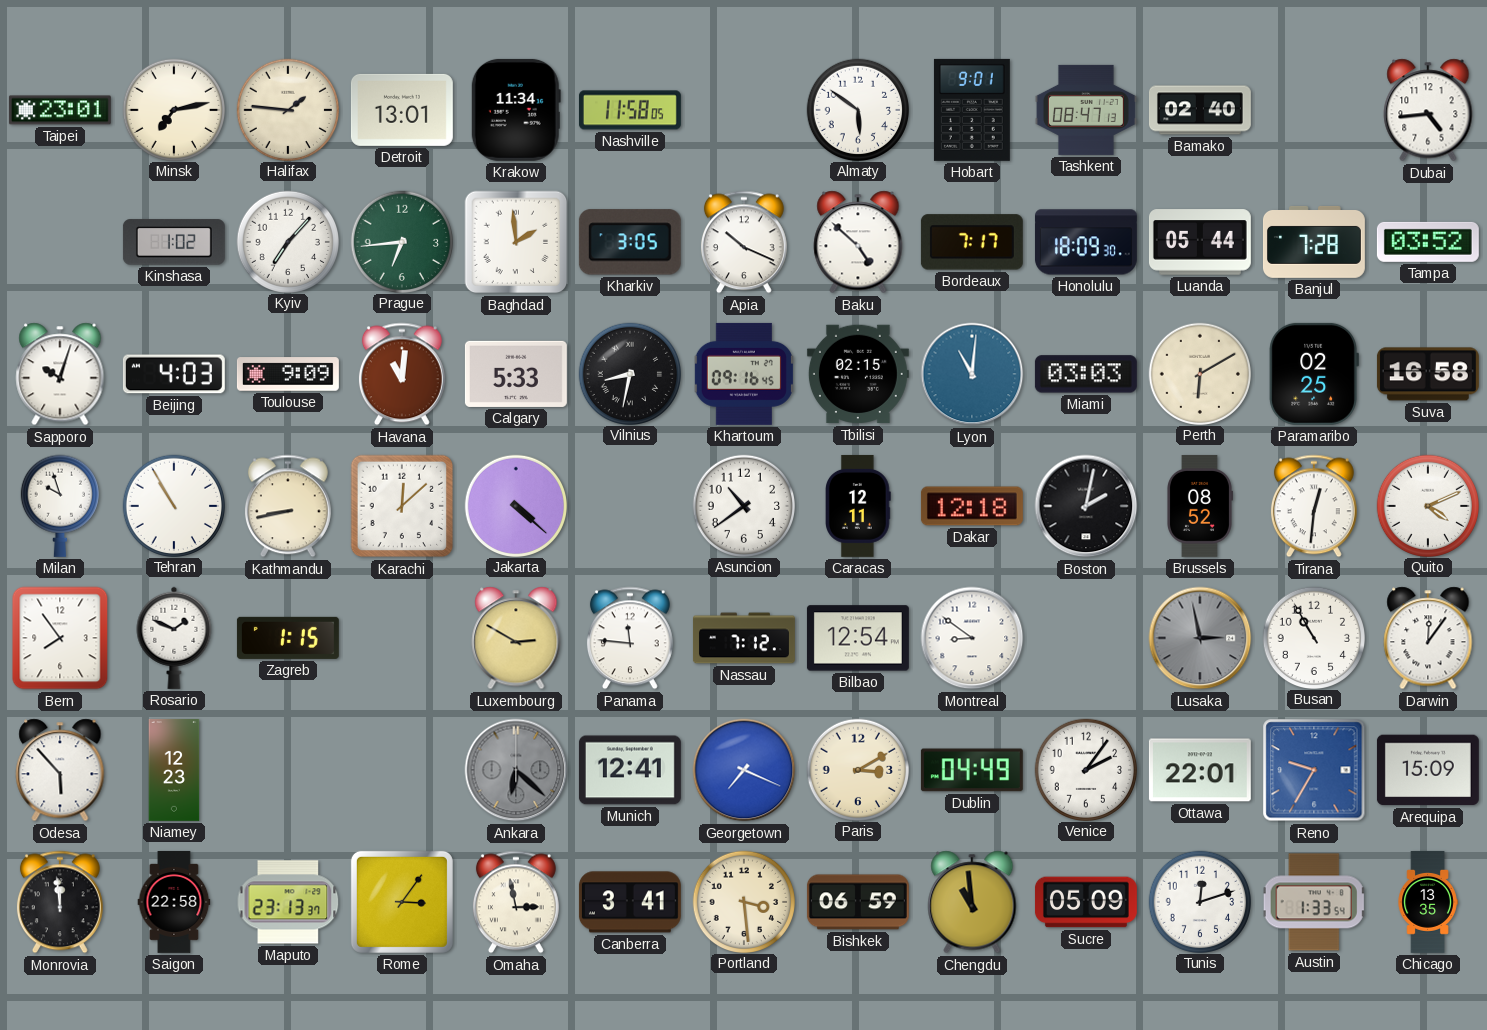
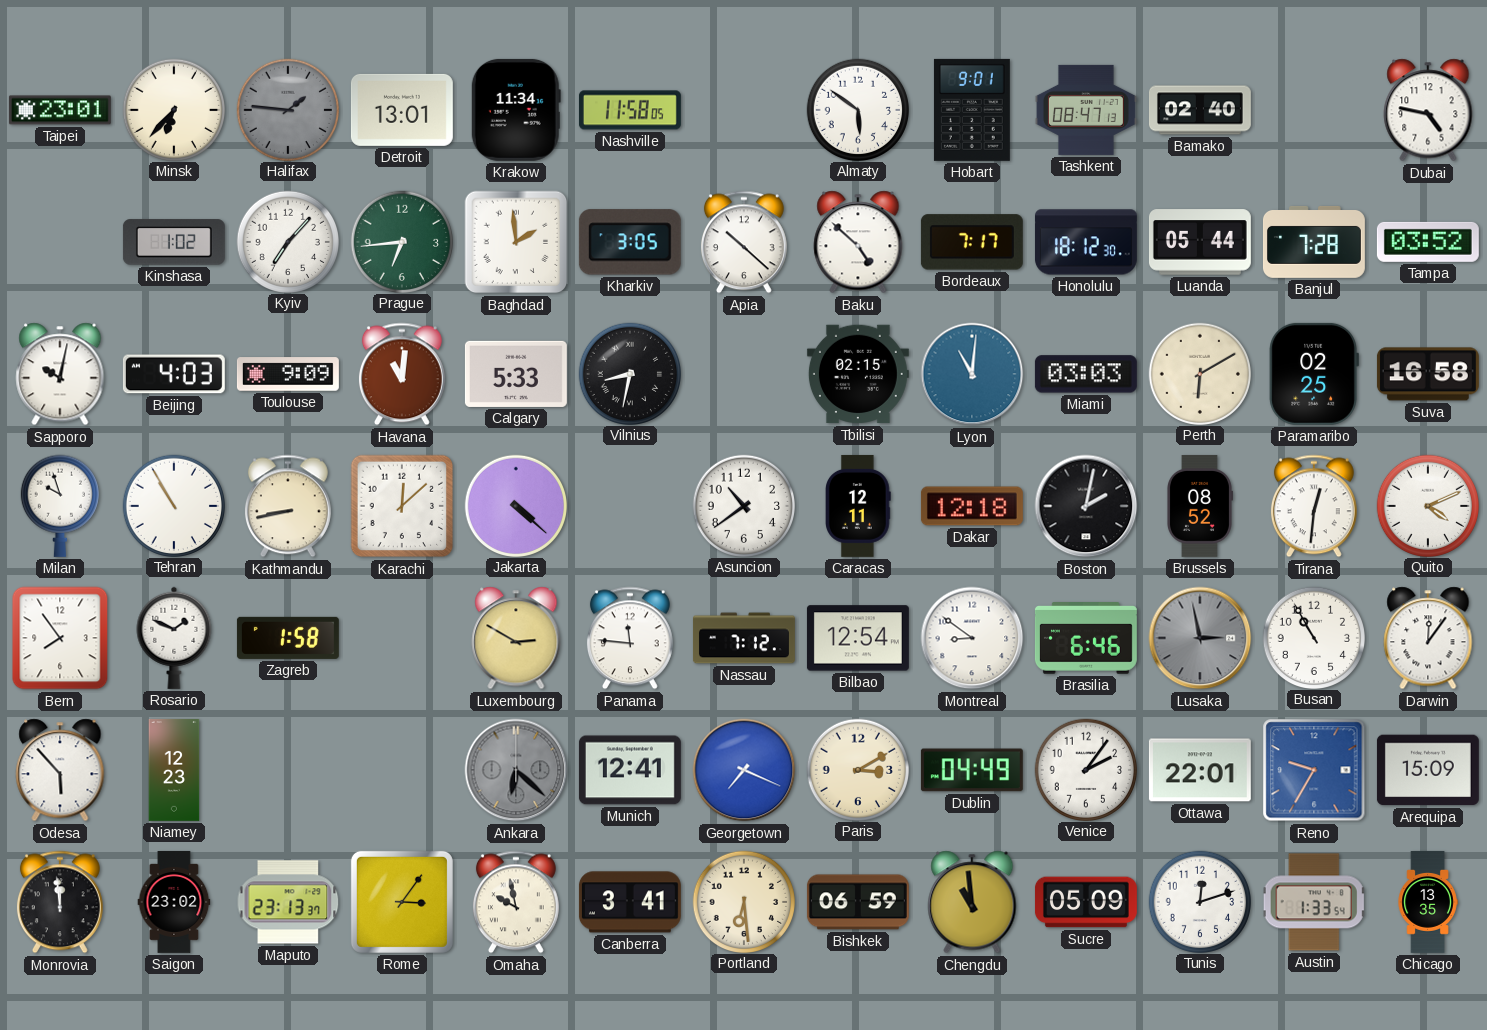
Minsk: 7:13 -> 6:37 (173, 109)
Halifax dial: cream -> grey (287, 109)
Dubai: 4:44 -> 4:47 (1428, 110)
Apia: 10:19 -> 10:22 (744, 242)
Honolulu: 18:09 -> 18:12 (1086, 242)
Sapporo: 10:03 -> 10:02 (60, 374)
Khartoum: 09:16 -> none (744, 374)
Zagreb: 1:15 -> 1:58 (288, 638)
Brasilia: none -> 6:46 (1086, 639)
Saigon: 22:58 -> 23:02 (174, 902)
Omaha: 2:58 -> 9:58 (516, 902)
Portland: 3:29 -> 6:29 (743, 901)
